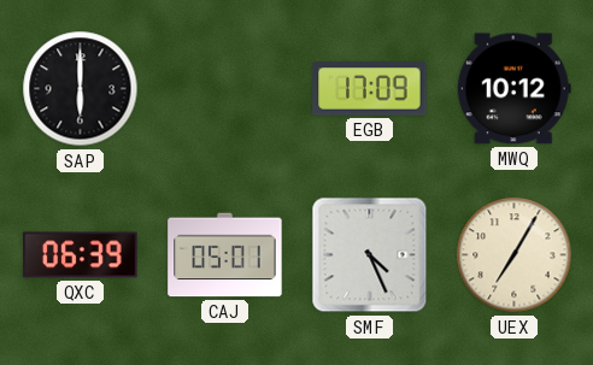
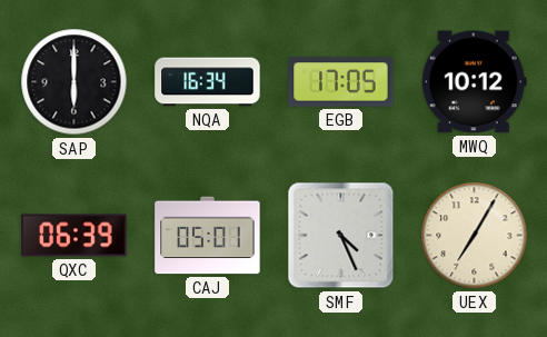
NQA: none -> 16:34 (208, 82)
EGB: 17:09 -> 17:05 (341, 82)
